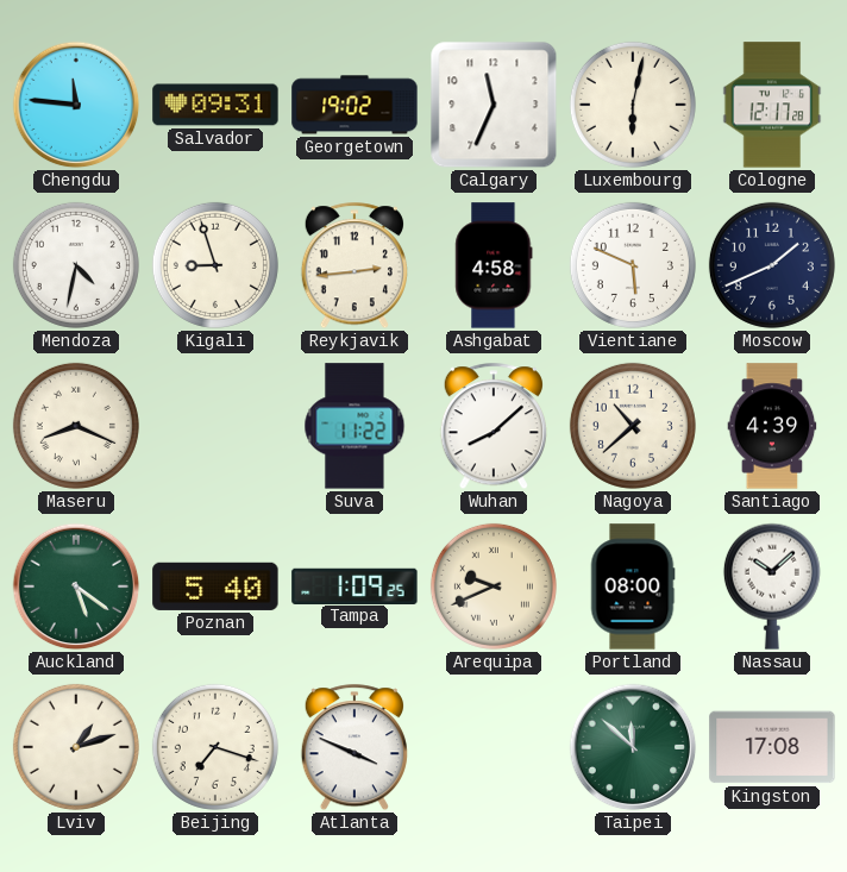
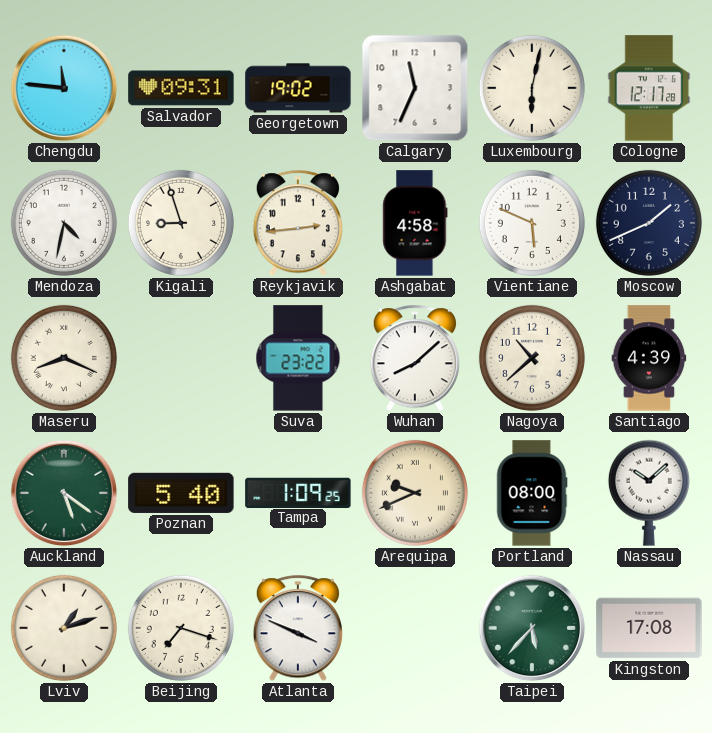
Suva: 11:22 -> 23:22 (298, 358)
Taipei: 11:52 -> 5:37 (532, 628)
